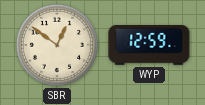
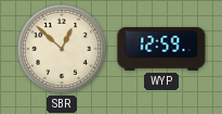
SBR: 12:51 -> 12:52 (62, 49)
